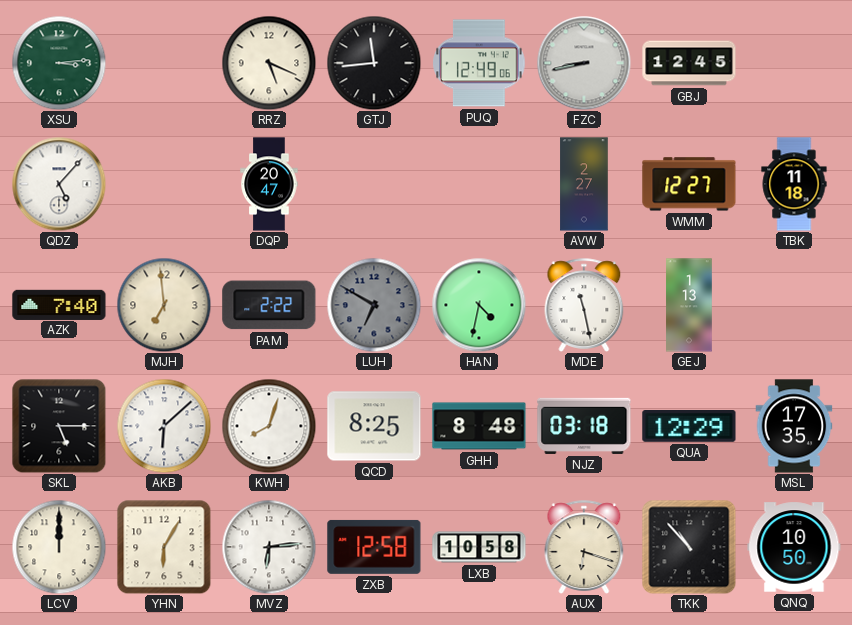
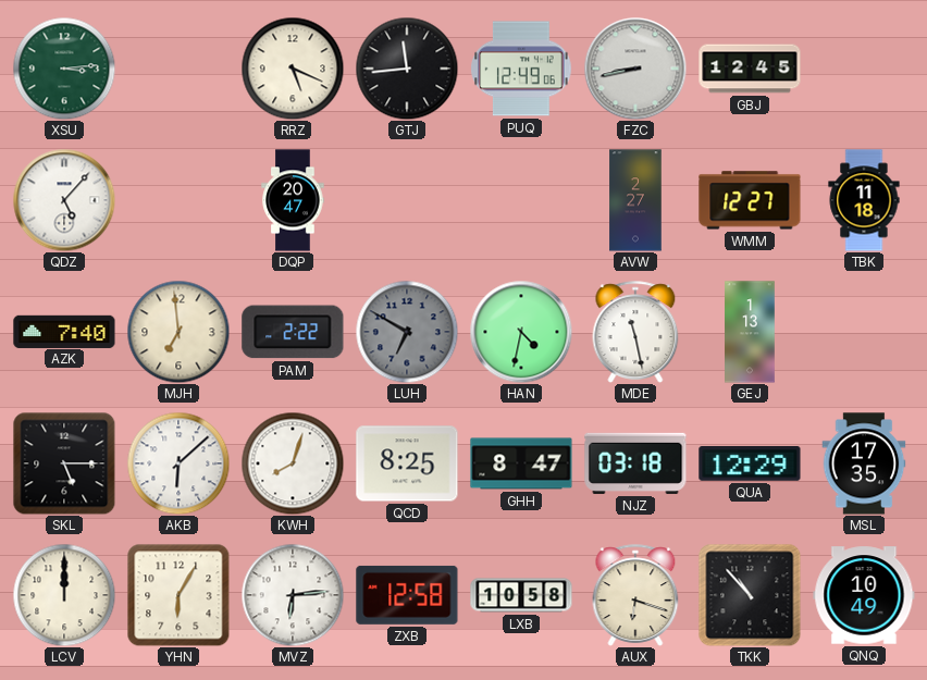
GHH: 8:48 -> 8:47 (521, 463)
QNQ: 10:50 -> 10:49 (864, 595)
